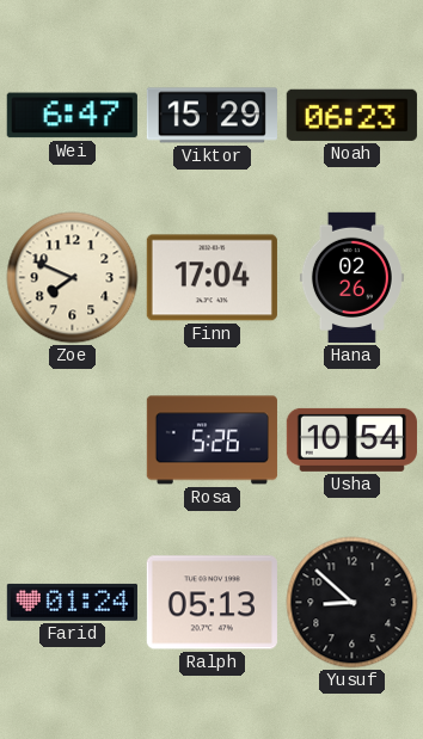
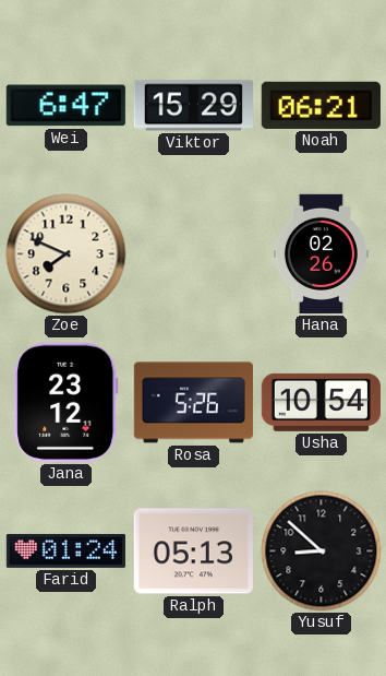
Noah: 06:23 -> 06:21 (321, 105)
Finn: 17:04 -> none (211, 278)
Jana: none -> 23:12 (67, 402)
